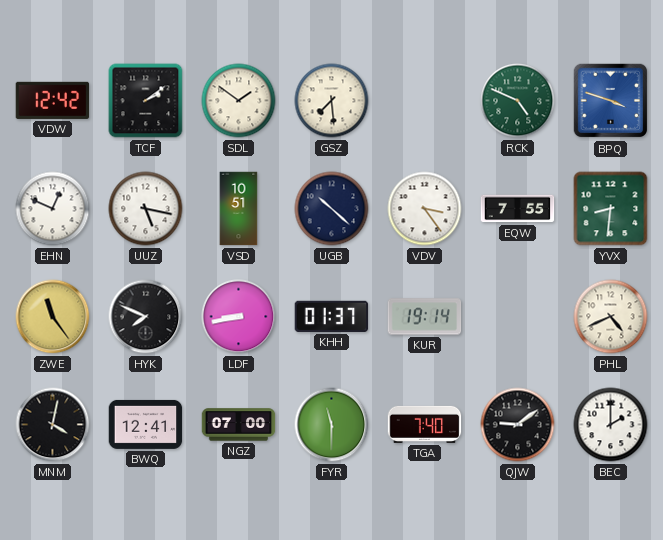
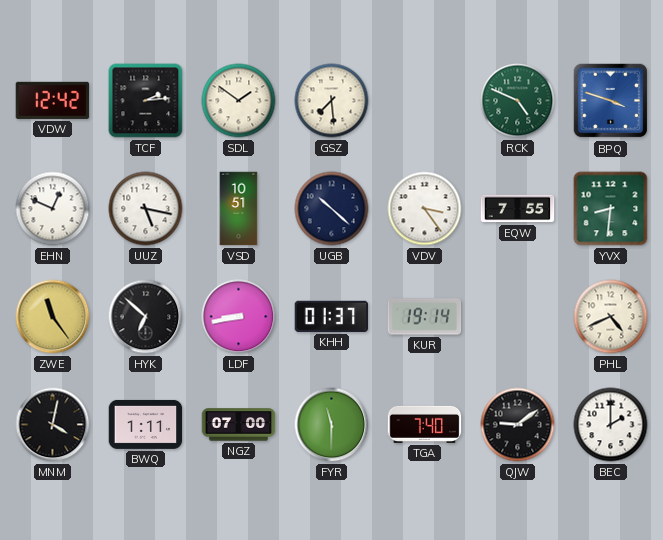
TCF: 2:09 -> 2:14 (146, 101)
HYK: 7:49 -> 6:52 (146, 317)
BWQ: 12:41 -> 1:11 (146, 424)
